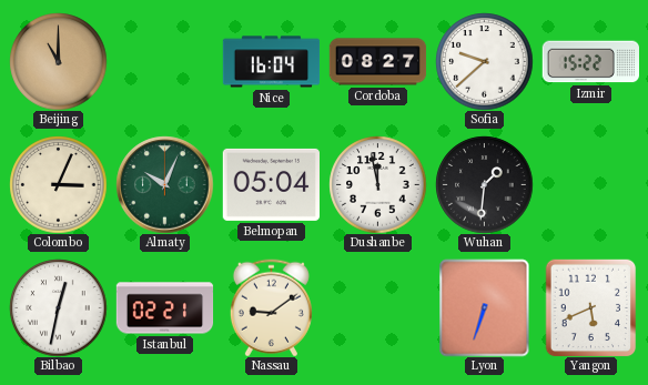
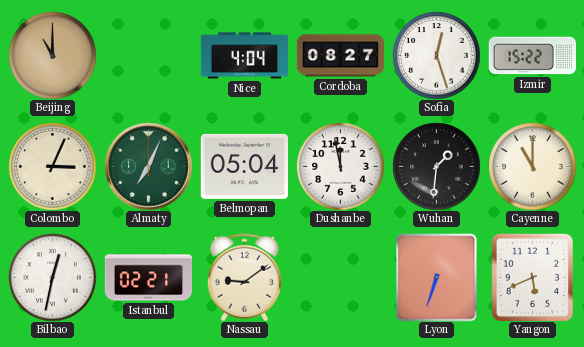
Nice: 16:04 -> 4:04 (244, 56)
Sofia: 9:38 -> 12:27 (436, 55)
Almaty: 10:04 -> 7:04 (148, 166)
Cayenne: none -> 11:00 (532, 166)
